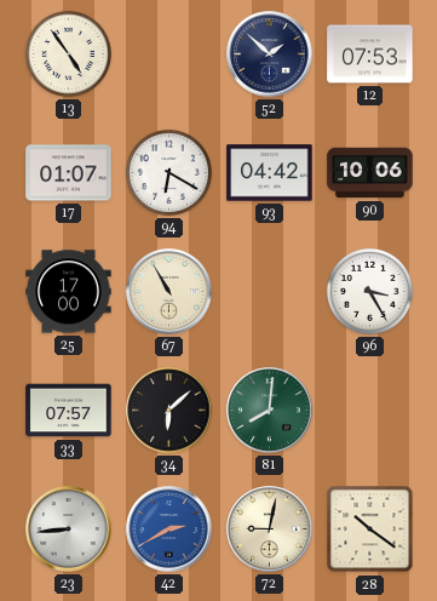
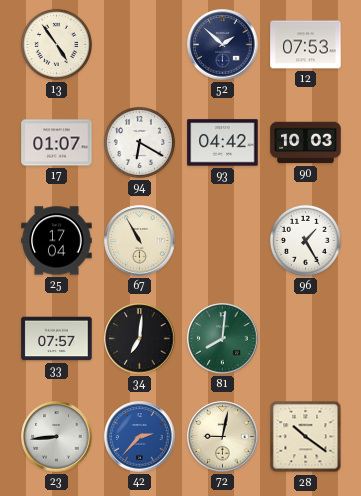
90: 10:06 -> 10:03 (306, 143)
25: 17:00 -> 17:04 (57, 241)
96: 3:25 -> 1:25 (305, 240)
34: 6:08 -> 7:01 (140, 339)
42: 2:40 -> 2:37 (140, 437)
